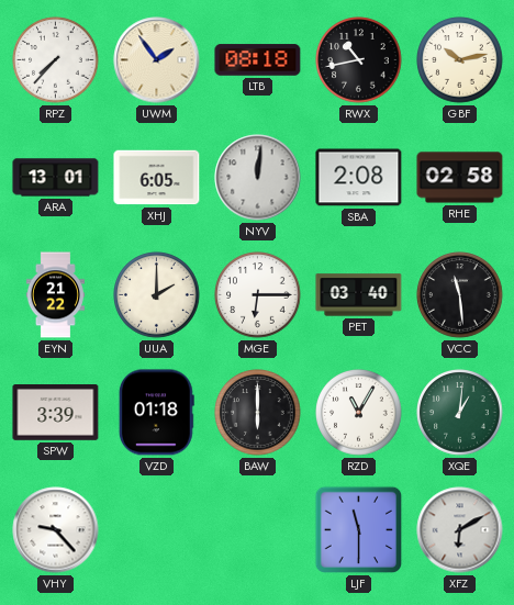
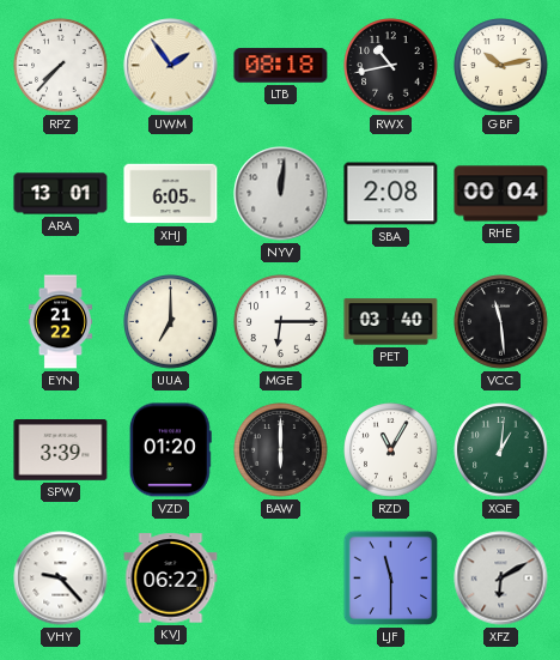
RHE: 02:58 -> 00:04 (501, 194)
UUA: 2:00 -> 7:00 (171, 322)
VZD: 01:18 -> 01:20 (170, 450)
KVJ: none -> 06:22 (171, 579)
